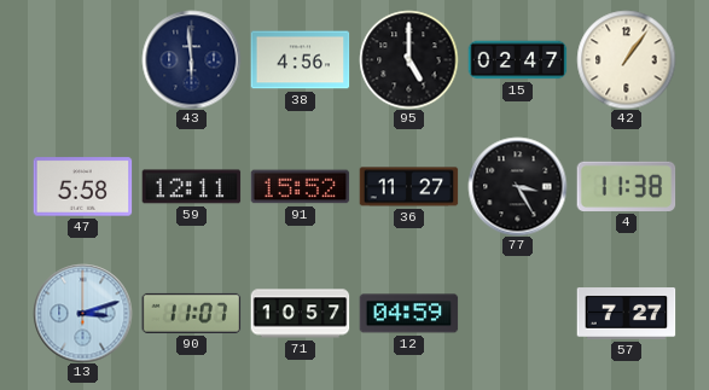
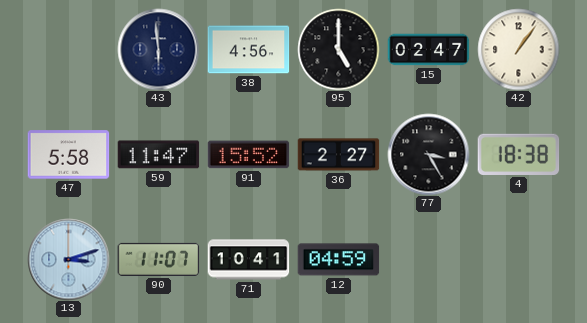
59: 12:11 -> 11:47 (158, 155)
36: 11:27 -> 2:27 (338, 155)
4: 11:38 -> 18:38 (518, 154)
71: 10:57 -> 10:41 (248, 260)
57: 7:27 -> none (626, 314)
